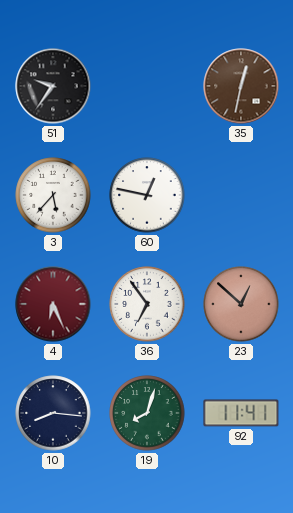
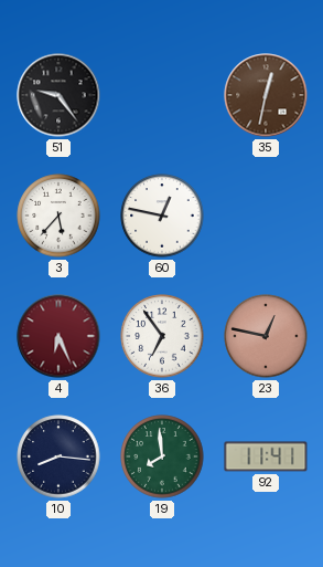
51: 9:36 -> 9:24 (58, 95)
23: 12:52 -> 12:47 (266, 336)
19: 8:03 -> 7:59 (162, 456)
